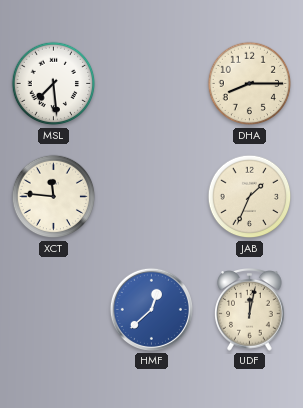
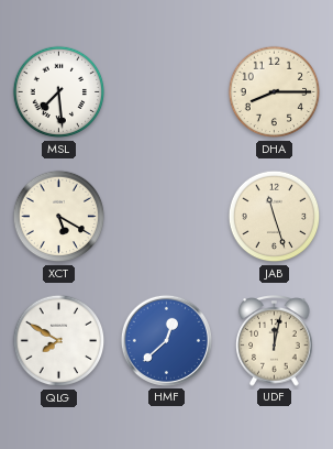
XCT: 11:46 -> 5:20 (59, 217)
JAB: 1:34 -> 11:27 (275, 217)
QLG: none -> 7:50 (59, 341)
